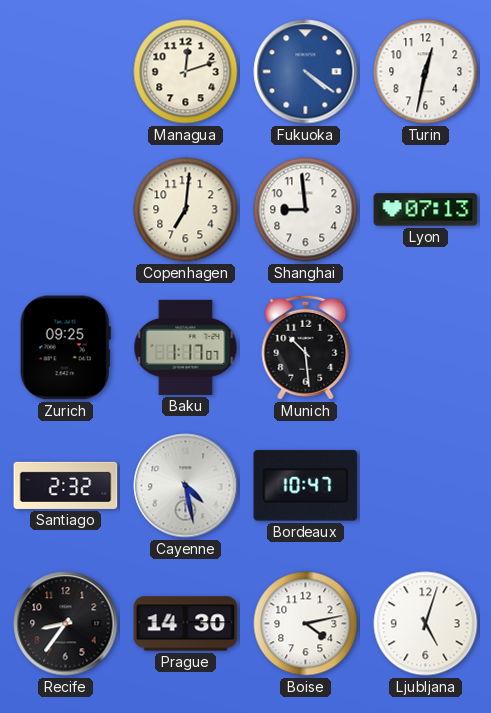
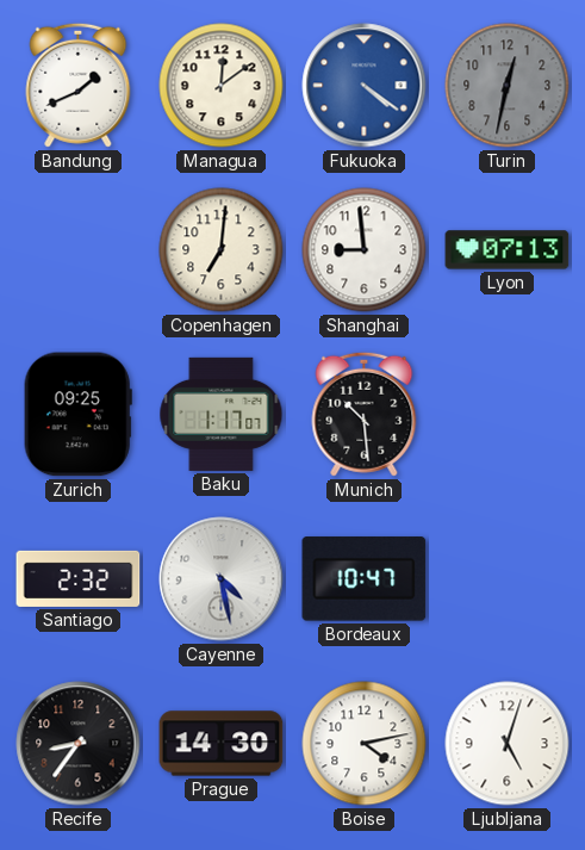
Bandung: none -> 1:41 (79, 85)
Managua: 12:12 -> 12:09 (222, 86)
Turin dial: white -> grey (508, 86)
